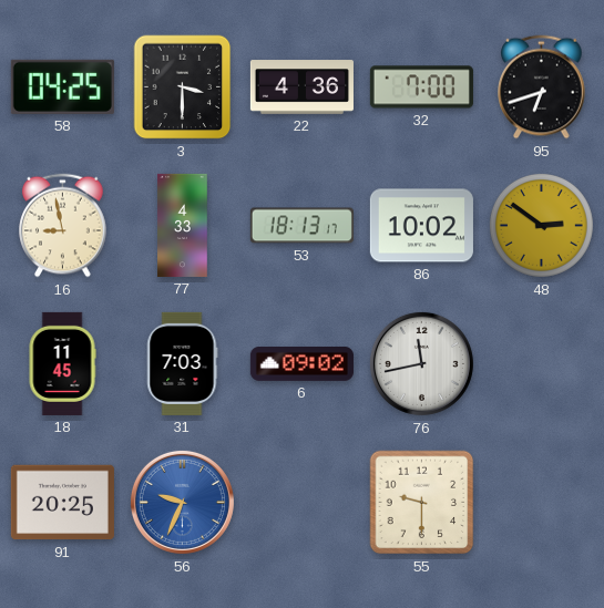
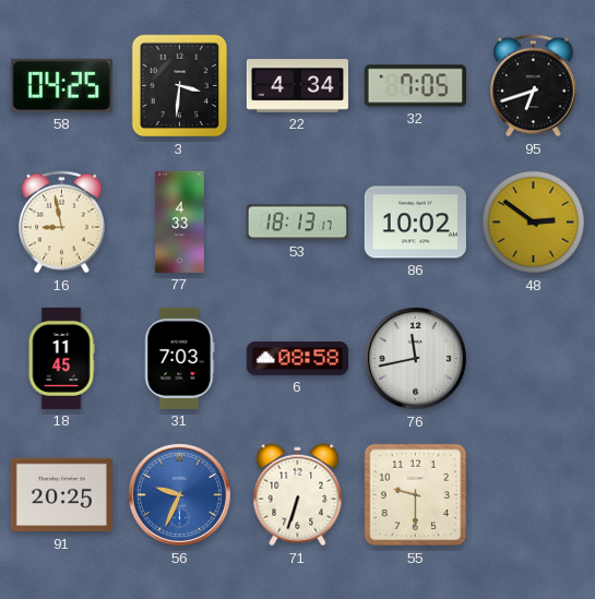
3: 3:30 -> 3:31 (180, 86)
22: 4:36 -> 4:34 (297, 86)
32: 7:00 -> 7:05 (415, 86)
6: 09:02 -> 08:58 (297, 359)
71: none -> 6:33 (298, 495)
